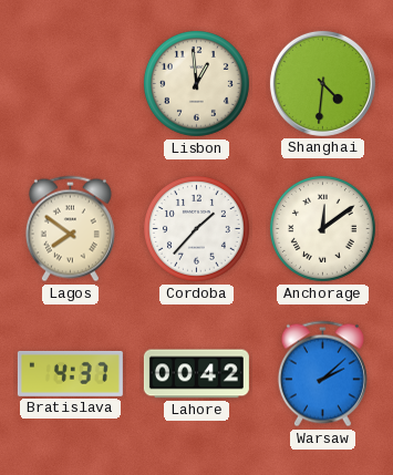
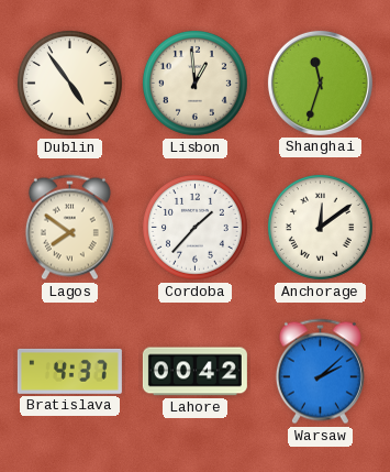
Dublin: none -> 4:54 (69, 83)
Shanghai: 4:31 -> 11:33 (320, 83)
